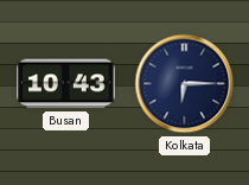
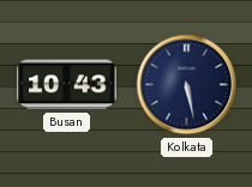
Kolkata: 6:15 -> 5:28 (187, 85)
